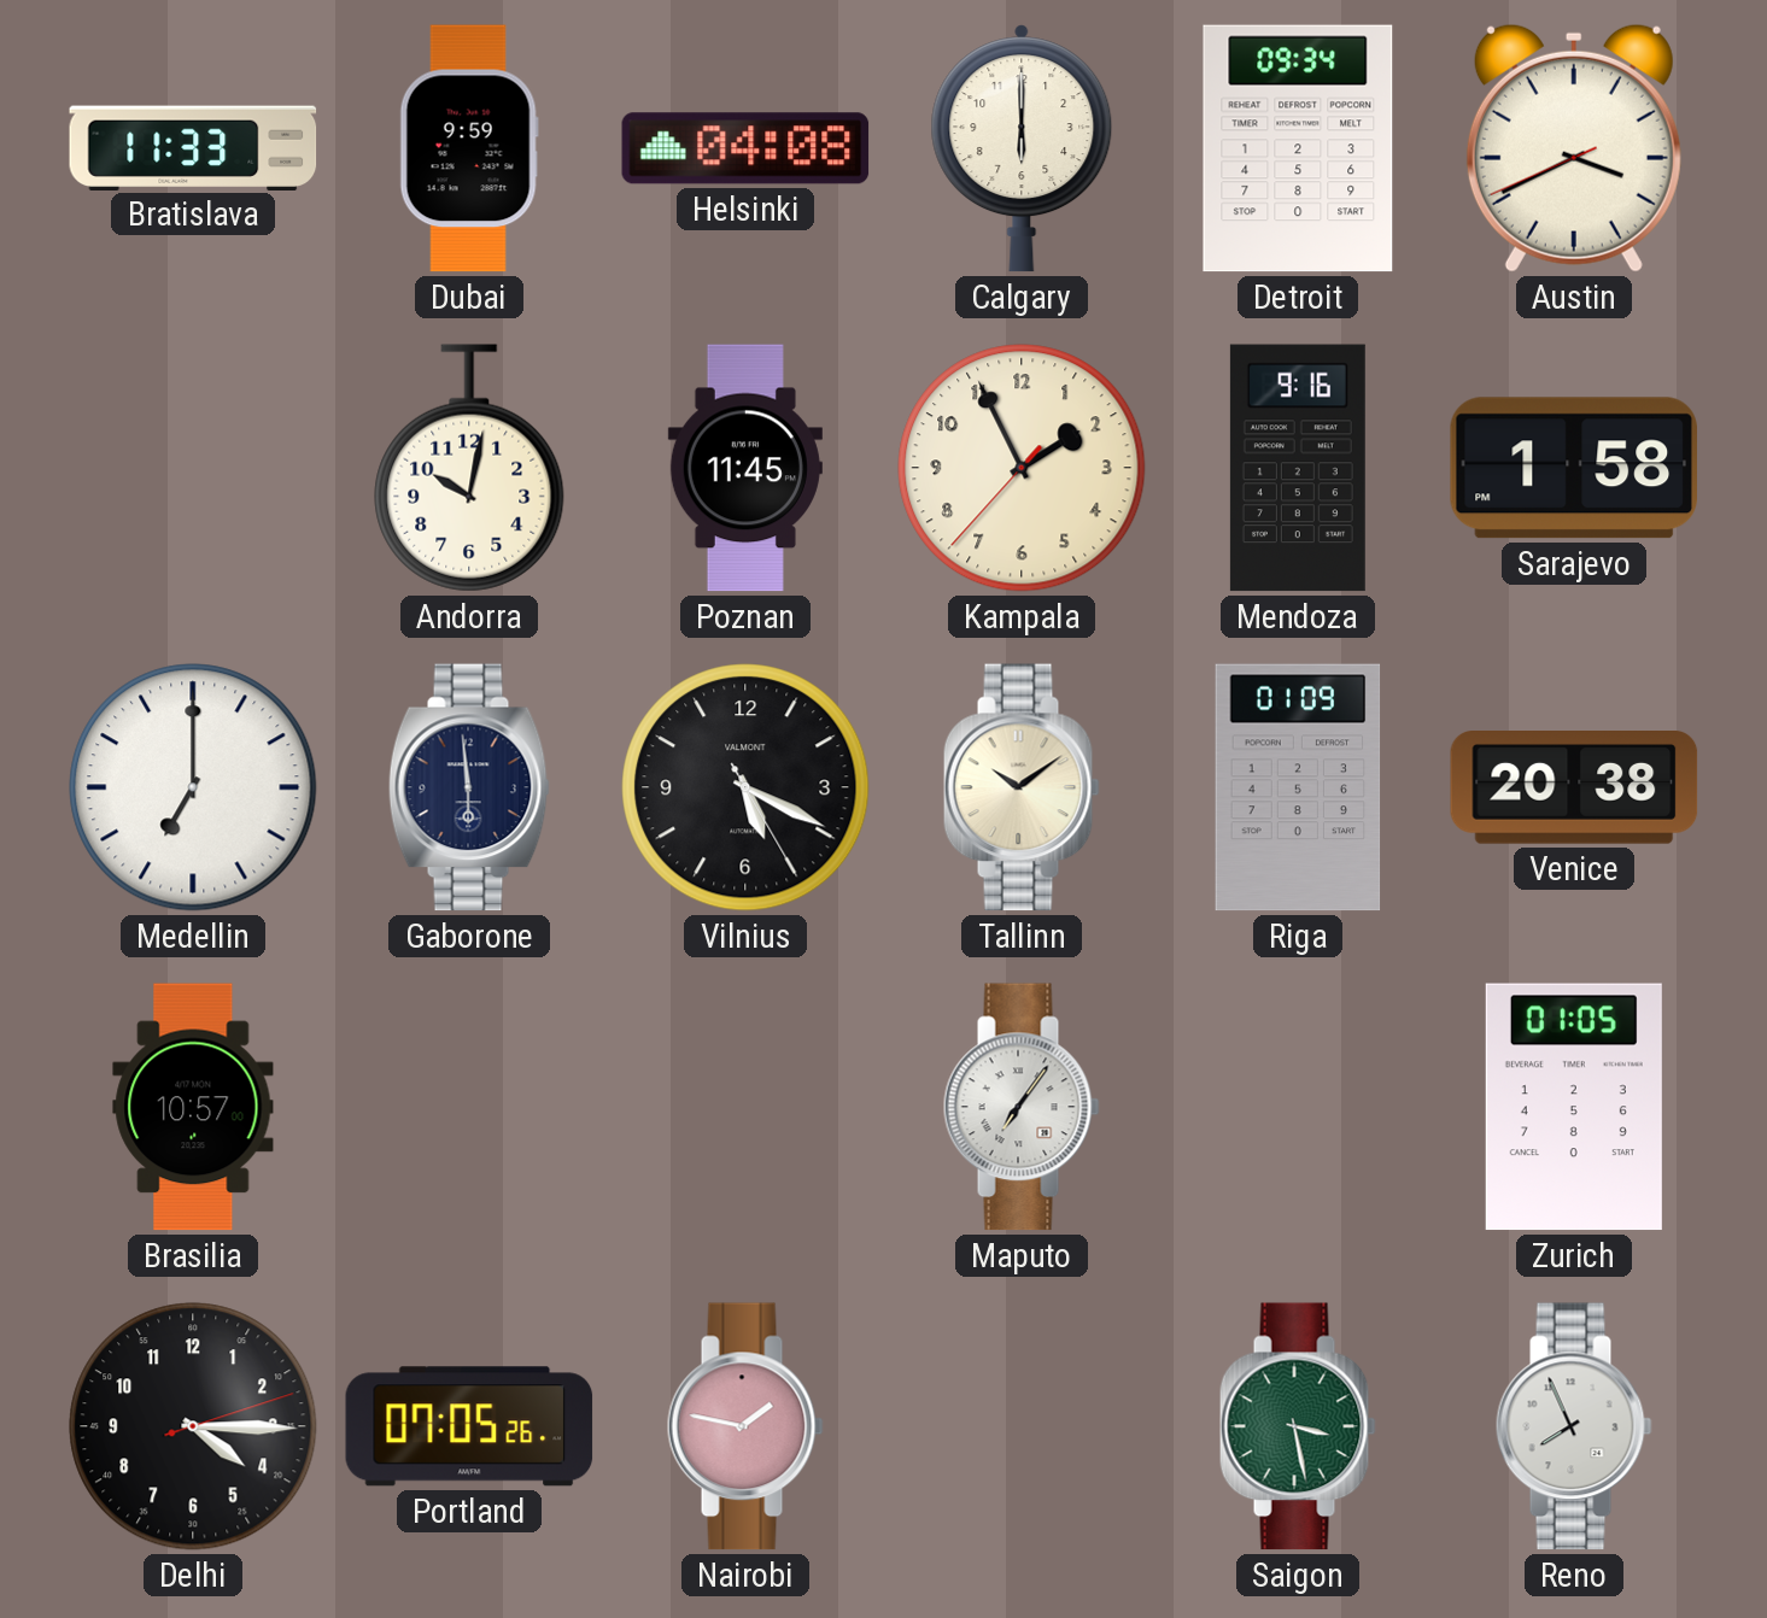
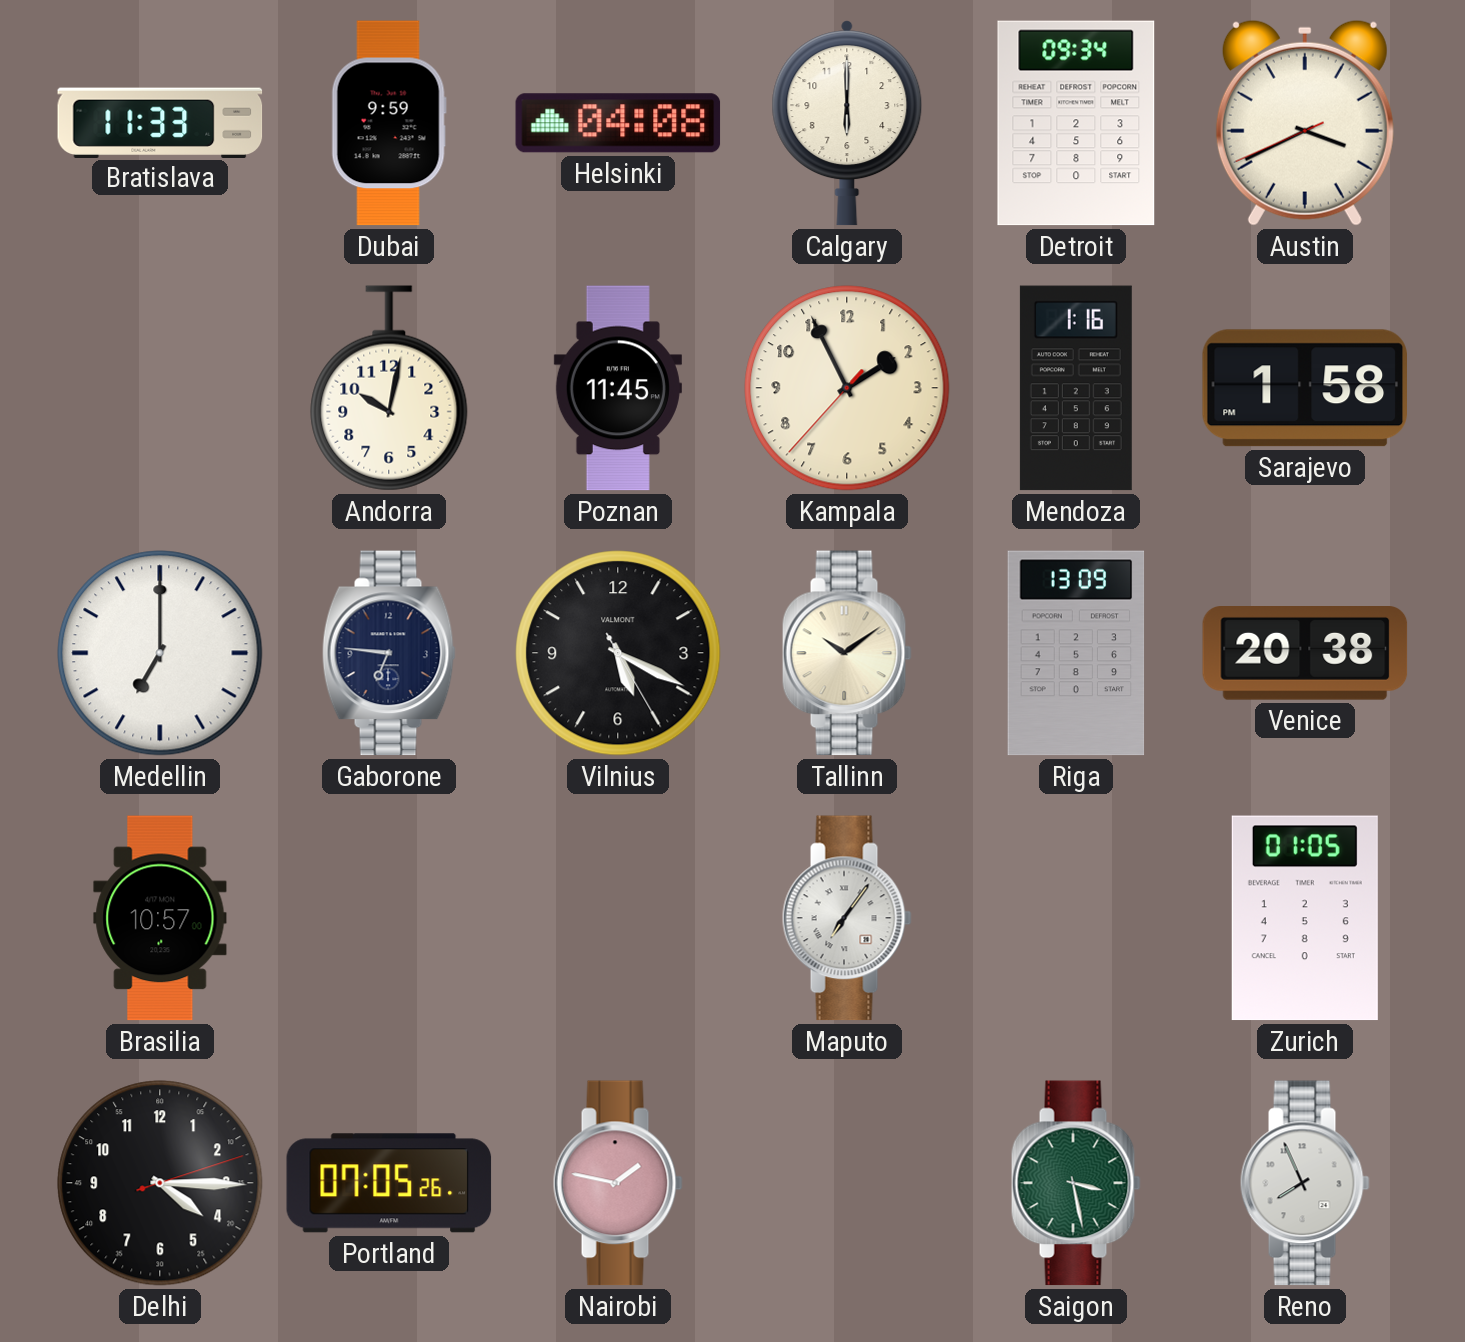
Mendoza: 9:16 -> 1:16 (1076, 388)
Gaborone: 5:59 -> 6:46 (389, 653)
Riga: 01:09 -> 13:09 (1076, 653)
